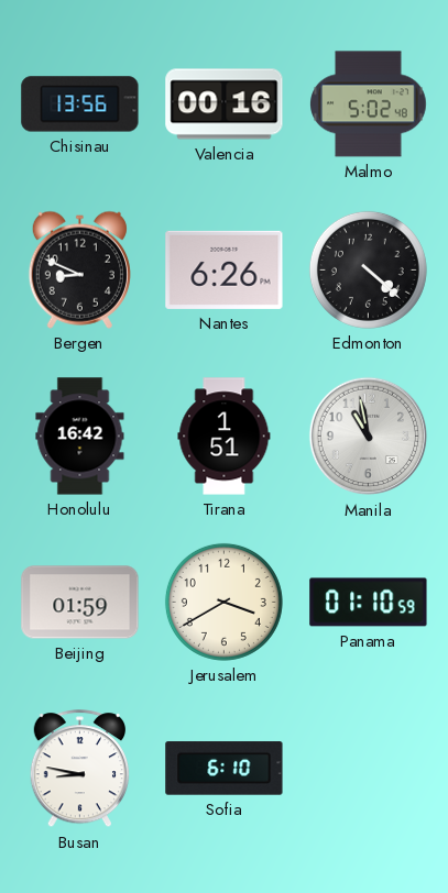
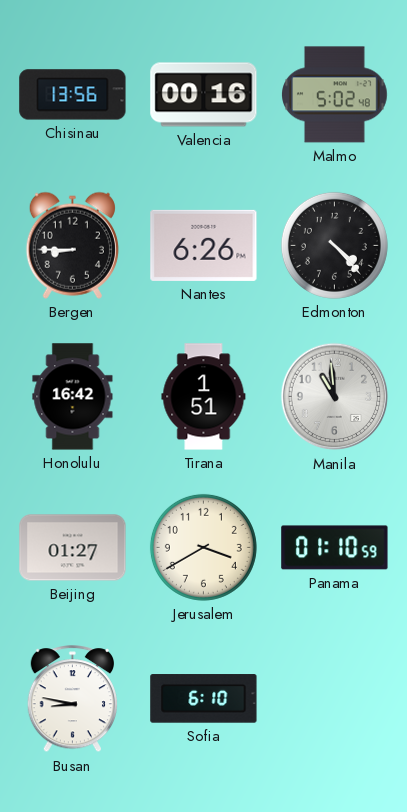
Bergen: 8:49 -> 8:45 (72, 245)
Edmonton: 4:22 -> 4:23 (334, 245)
Manila: 10:58 -> 10:59 (335, 397)
Beijing: 01:59 -> 01:27 (73, 548)
